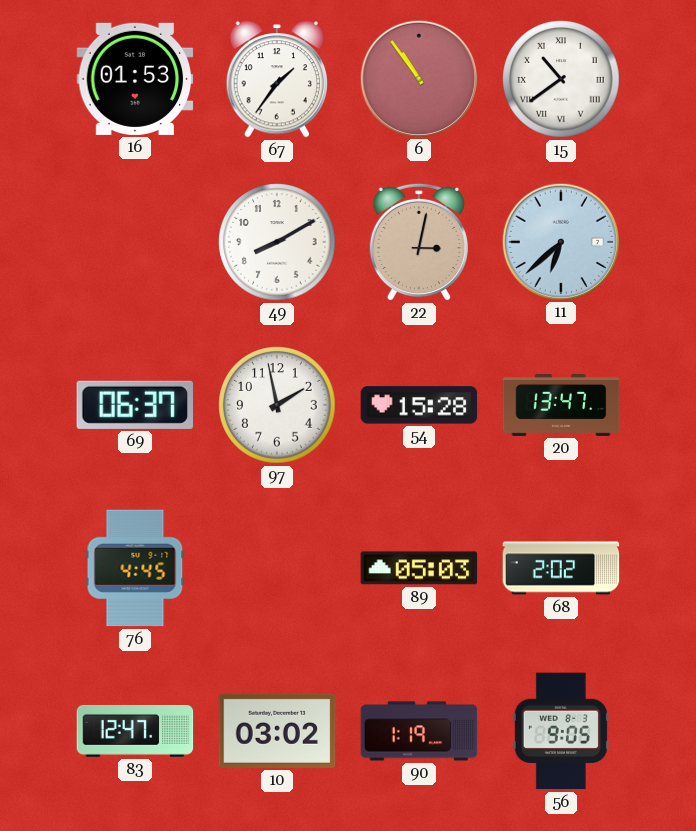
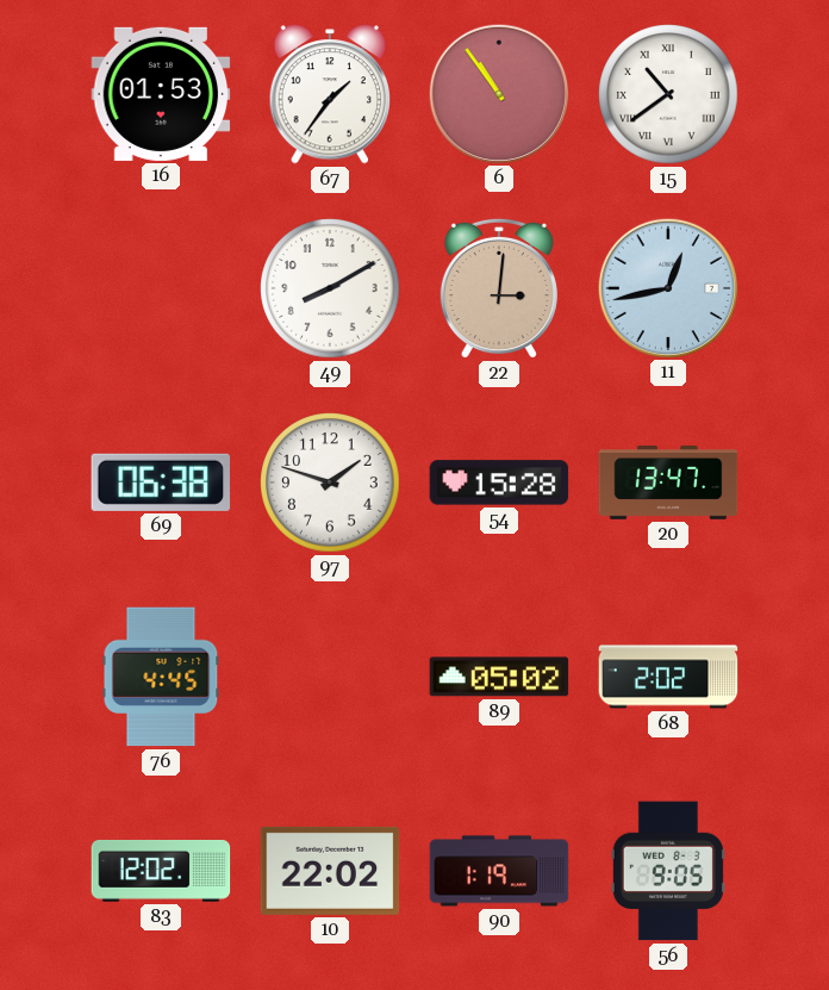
22: 3:02 -> 3:01 (499, 288)
11: 6:38 -> 12:43 (667, 287)
69: 06:37 -> 06:38 (161, 482)
97: 1:58 -> 1:48 (330, 482)
89: 05:03 -> 05:02 (499, 677)
83: 12:47 -> 12:02 (161, 871)
10: 03:02 -> 22:02 (330, 871)
